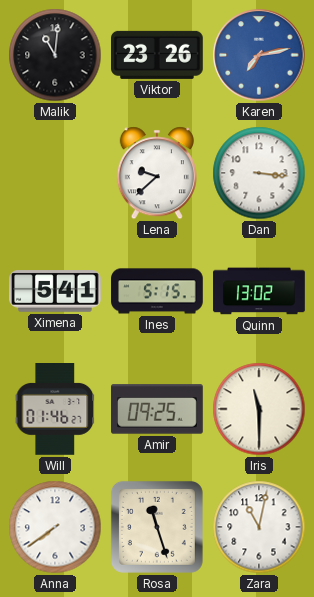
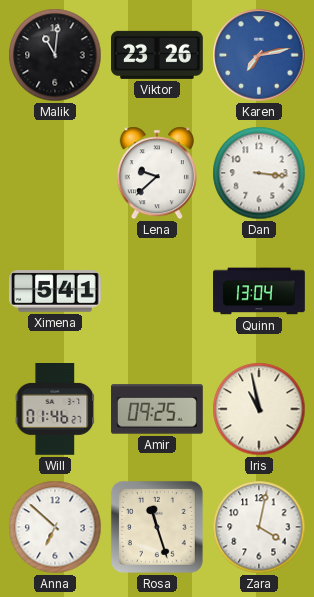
Ines: 5:15 -> none (157, 291)
Quinn: 13:02 -> 13:04 (259, 291)
Iris: 11:30 -> 10:58 (259, 409)
Anna: 7:39 -> 6:52 (55, 527)
Zara: 11:02 -> 4:02 (259, 527)
